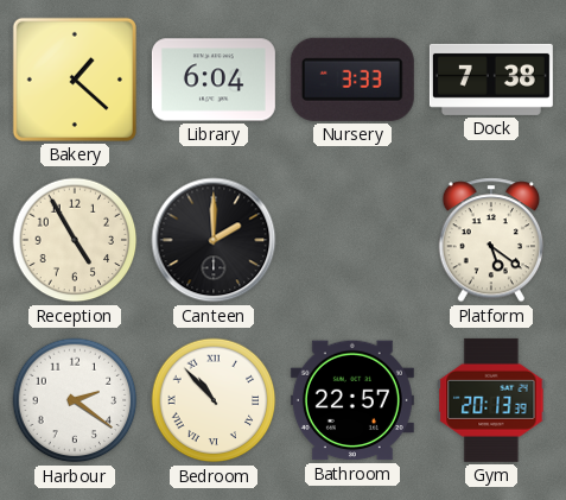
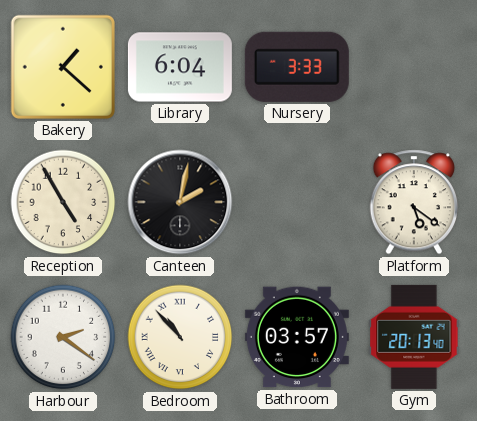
Dock: 7:38 -> none (491, 80)
Canteen: 2:00 -> 2:02 (180, 202)
Bathroom: 22:57 -> 03:57 (297, 337)
Gym: 20:13:39 -> 20:13:40 (414, 337)
